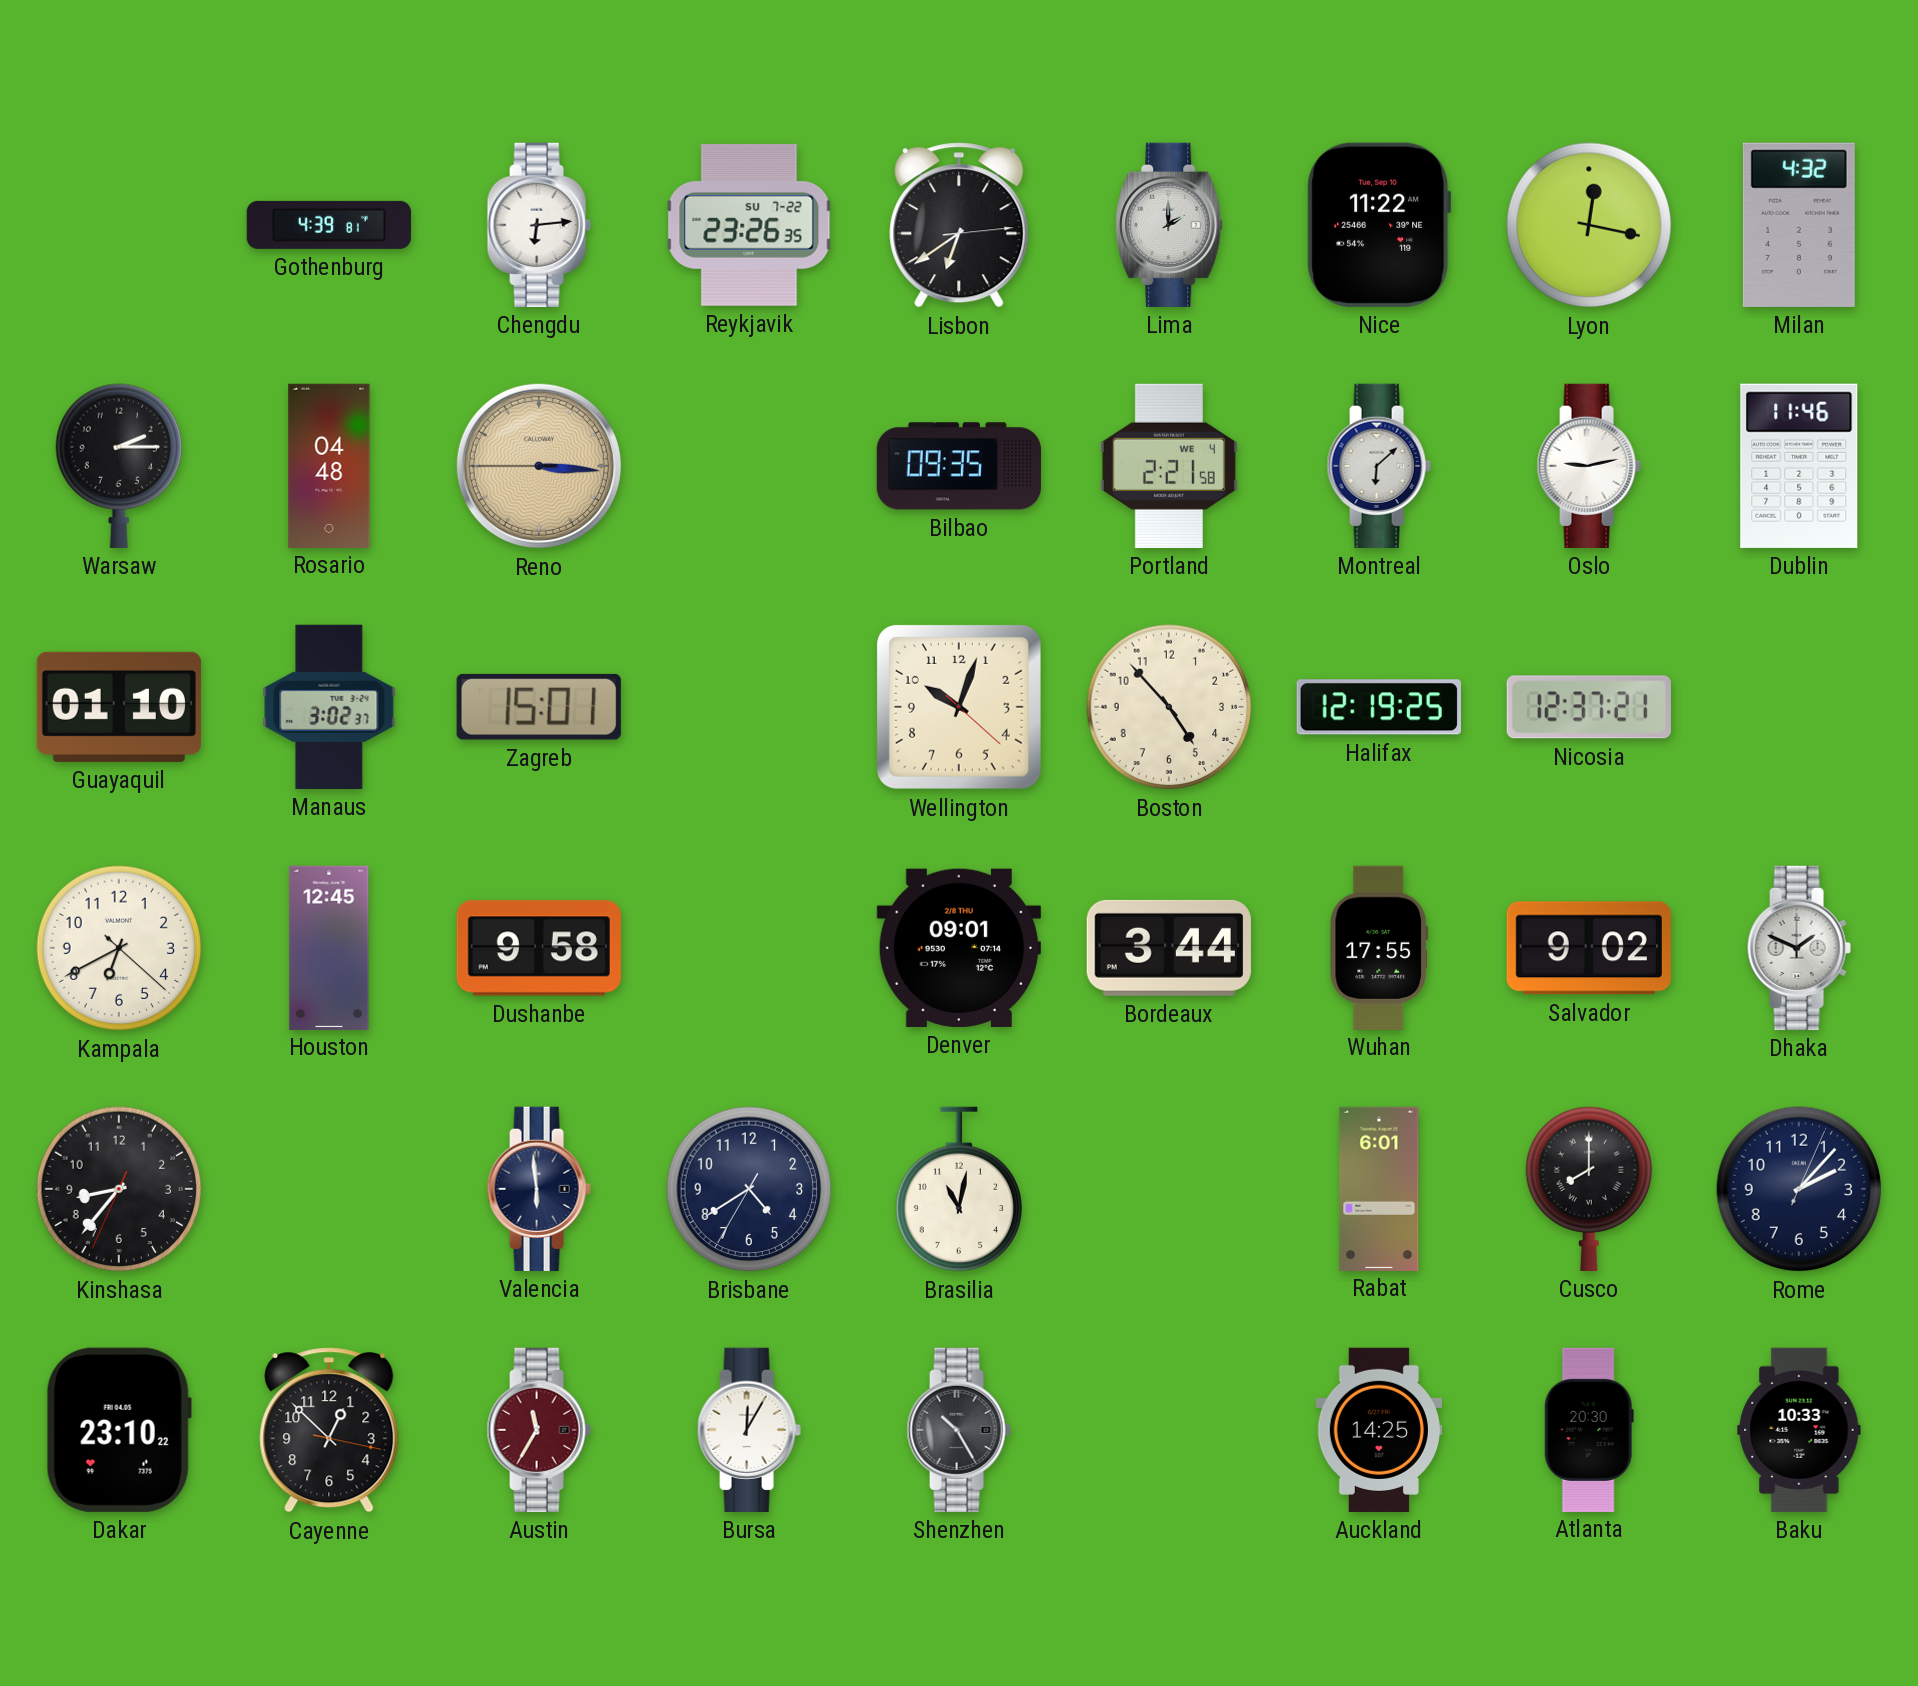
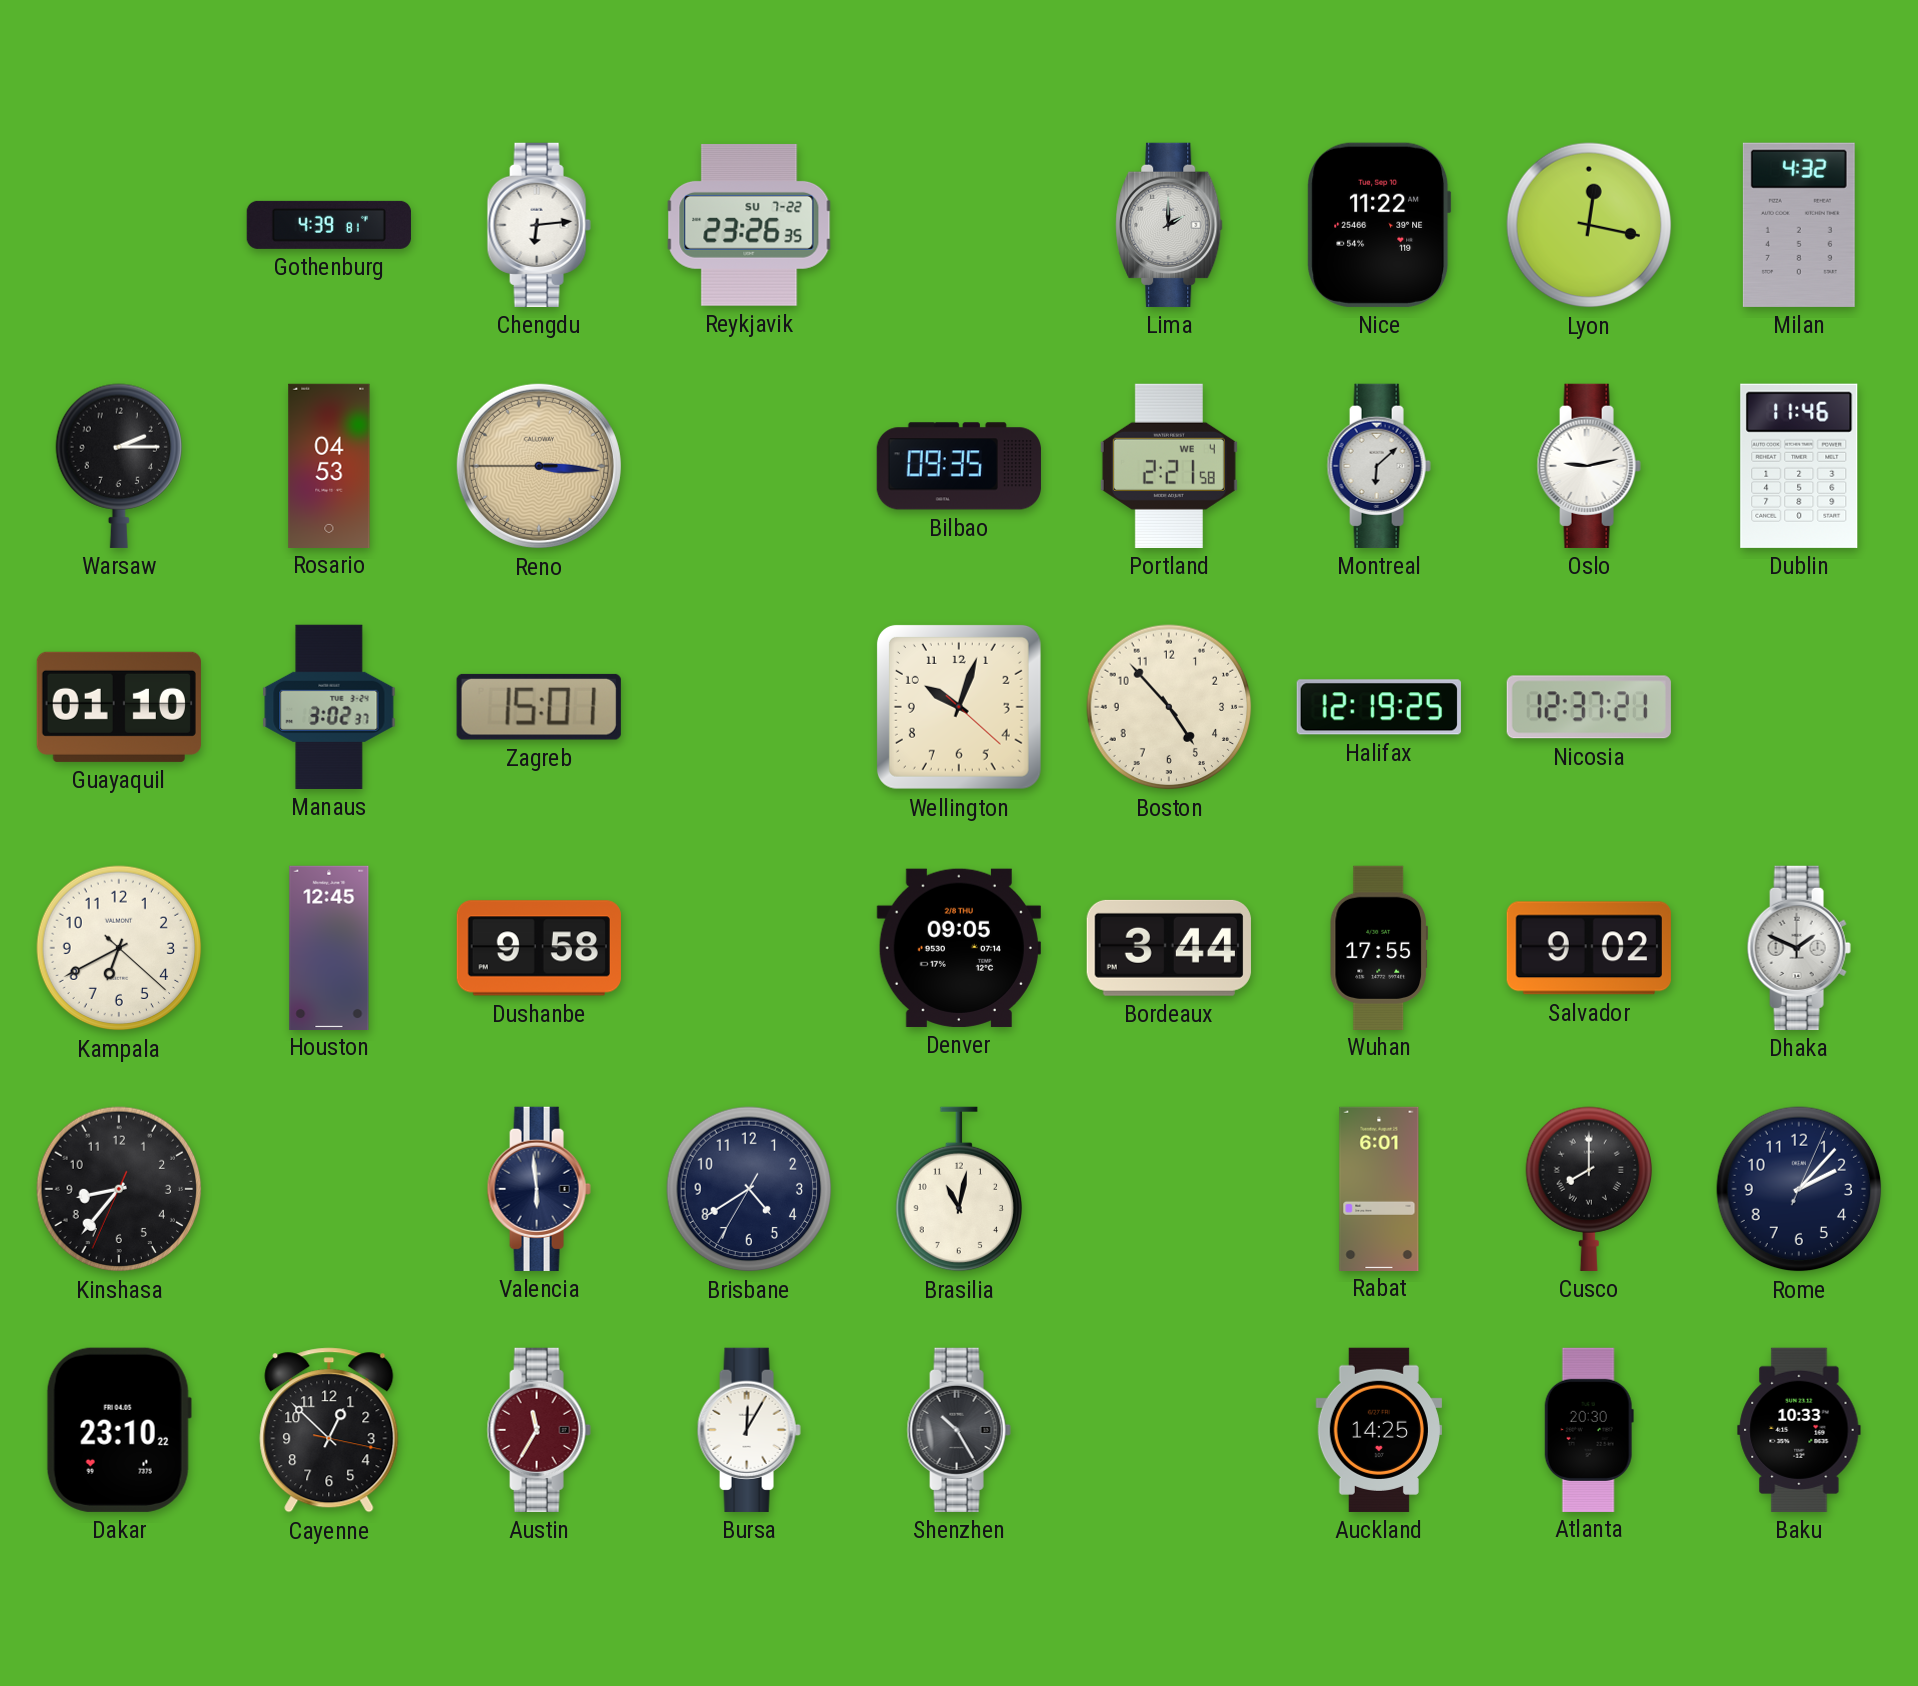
Lisbon: 6:39 -> none (959, 225)
Rosario: 04:48 -> 04:53 (329, 465)
Denver: 09:01 -> 09:05 (959, 948)
